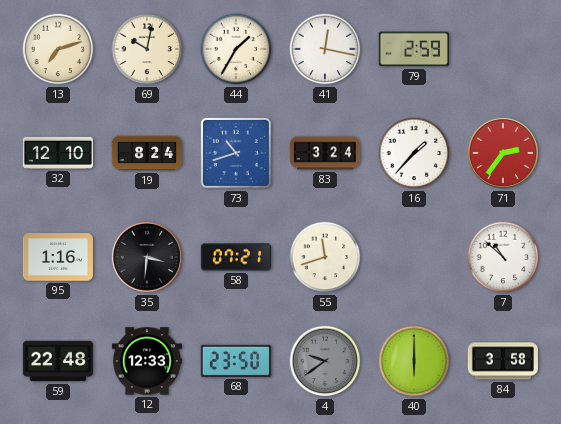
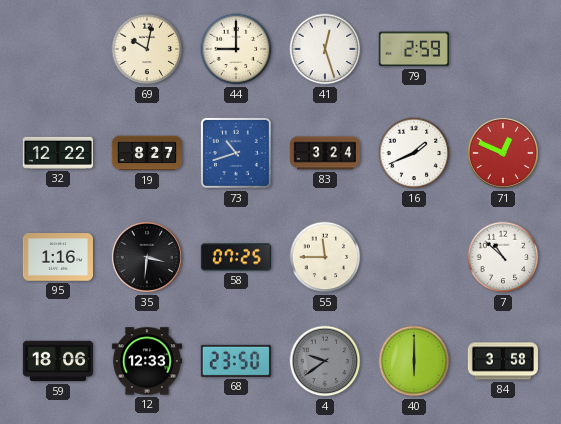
13: 7:12 -> none (58, 49)
44: 1:35 -> 9:00 (236, 49)
41: 12:17 -> 12:27 (325, 49)
32: 12:10 -> 12:22 (58, 153)
19: 8:24 -> 8:27 (146, 153)
16: 1:37 -> 1:41 (414, 153)
71: 2:36 -> 12:49 (503, 153)
58: 07:21 -> 07:25 (236, 257)
55: 11:42 -> 11:45 (325, 257)
59: 22:48 -> 18:06 (58, 361)
